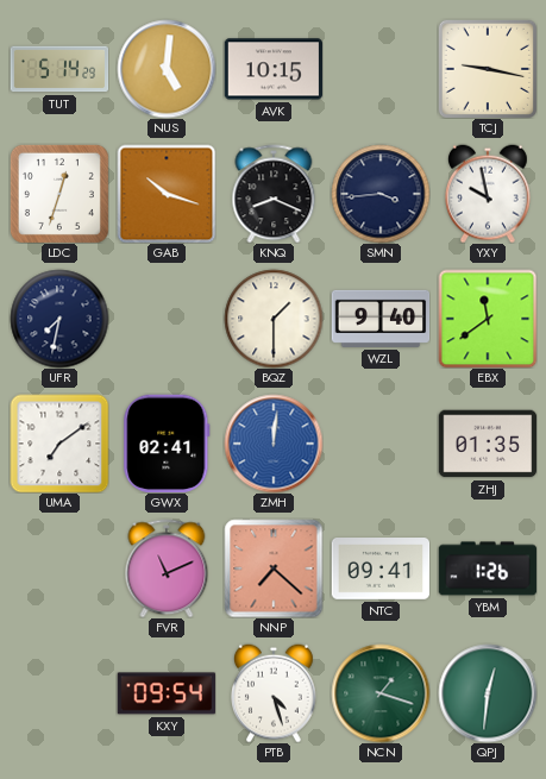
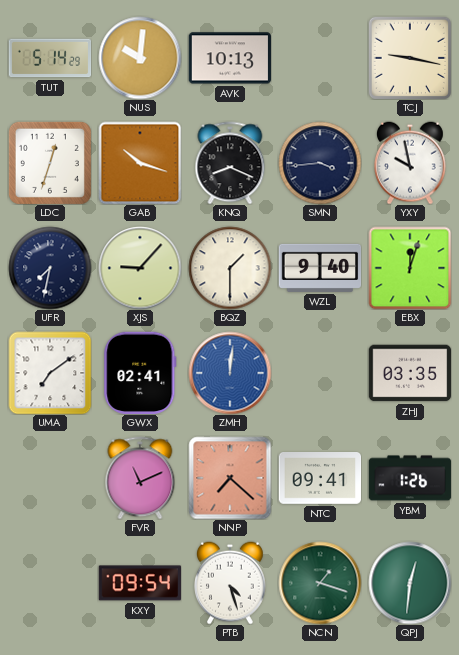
NUS: 5:01 -> 10:01 (140, 58)
AVK: 10:15 -> 10:13 (230, 58)
XJS: none -> 9:07 (140, 268)
EBX: 11:39 -> 12:03 (410, 268)
ZHJ: 01:35 -> 03:35 (410, 373)
